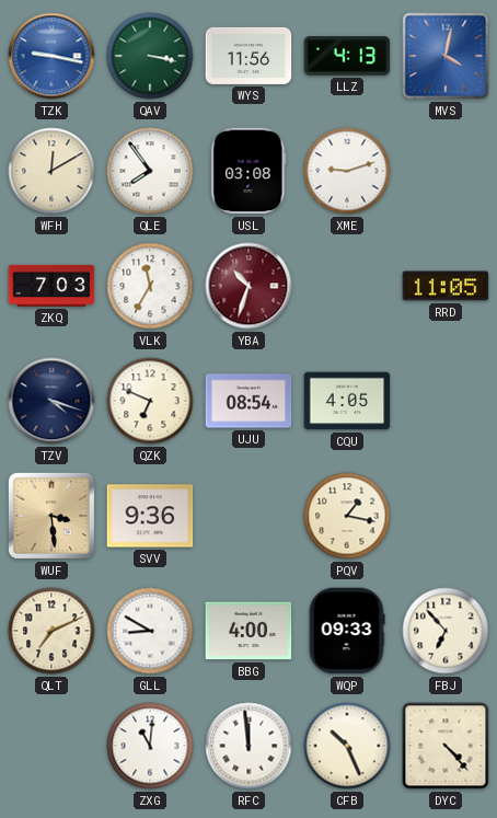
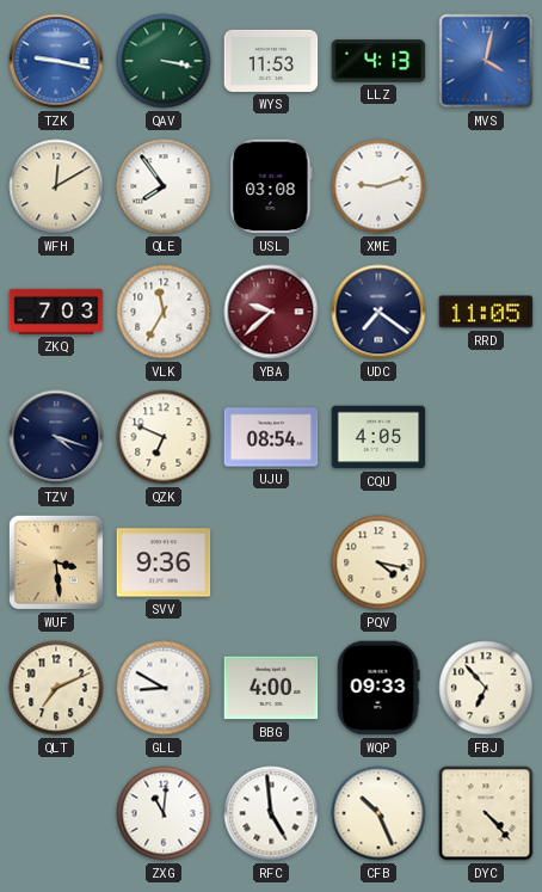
WYS: 11:56 -> 11:53 (271, 61)
YBA: 10:33 -> 9:38 (271, 312)
UDC: none -> 7:21 (378, 312)
PQV: 1:17 -> 4:17 (378, 562)
RFC: 11:59 -> 4:59 (271, 813)
